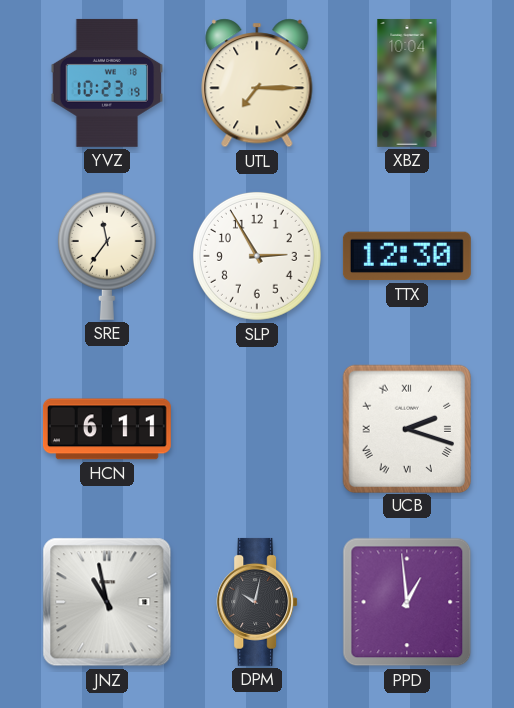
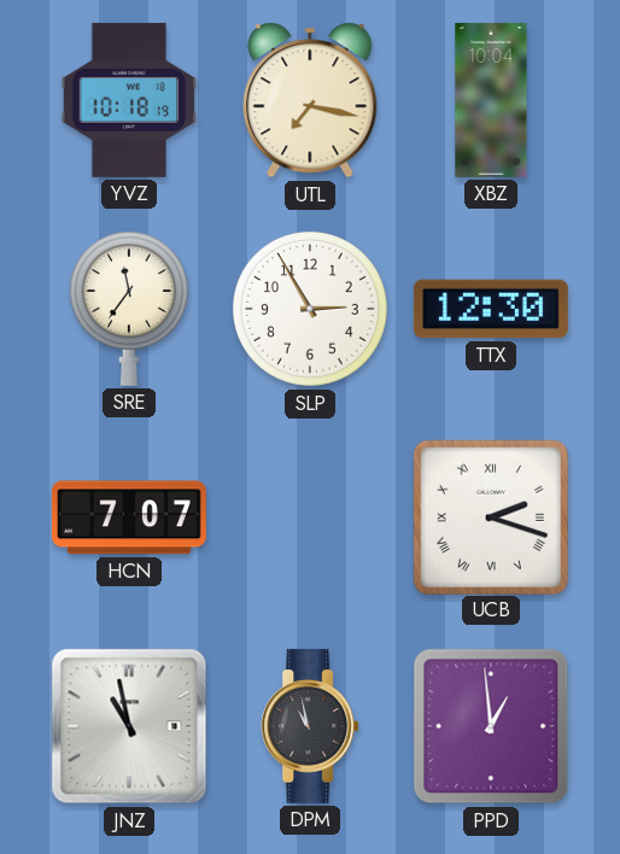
YVZ: 10:23 -> 10:18 (129, 100)
UTL: 7:15 -> 7:17 (310, 100)
HCN: 6:11 -> 7:07 (129, 517)
DPM: 10:02 -> 10:58 (310, 726)
